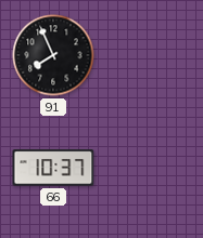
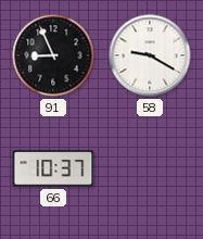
91: 7:56 -> 8:56 (53, 55)
58: none -> 9:20 (150, 55)
